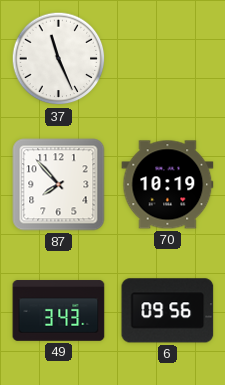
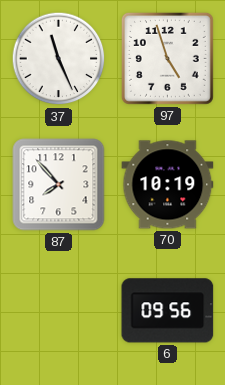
97: none -> 4:57 (167, 58)
49: 3:43 -> none (59, 311)
